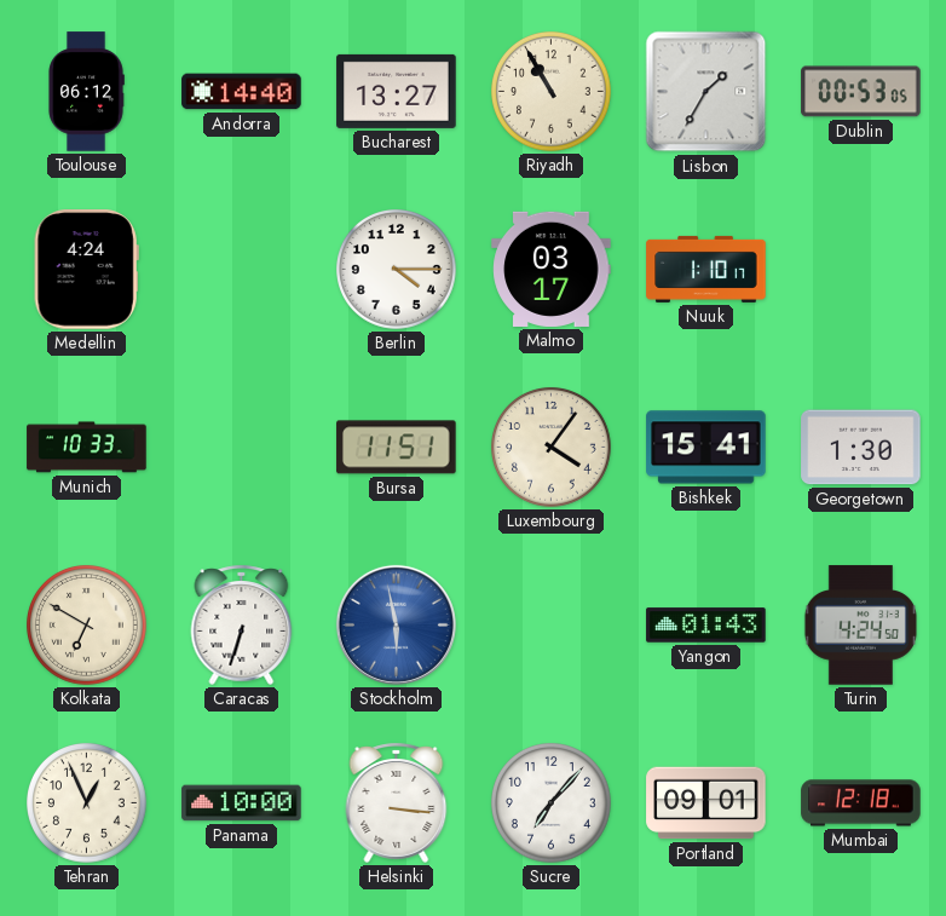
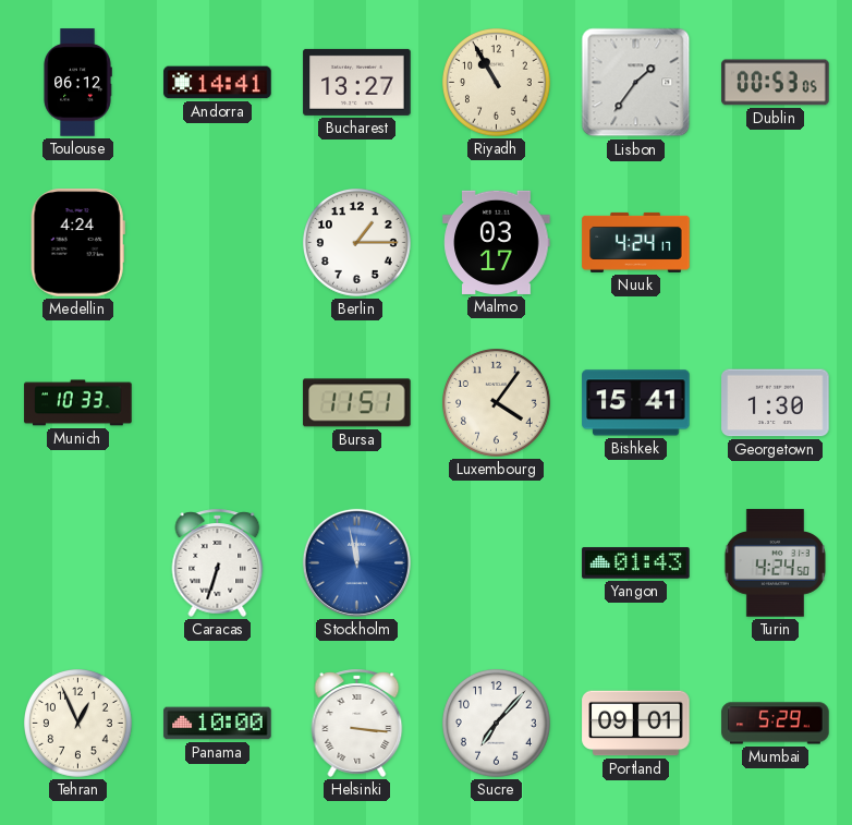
Andorra: 14:40 -> 14:41 (218, 83)
Lisbon: 1:35 -> 1:36 (636, 83)
Berlin: 4:15 -> 1:15 (357, 243)
Nuuk: 1:10 -> 4:24 (636, 242)
Kolkata: 6:50 -> none (87, 626)
Stockholm: 5:58 -> 11:58 (356, 562)
Mumbai: 12:18 -> 5:29 (776, 724)
